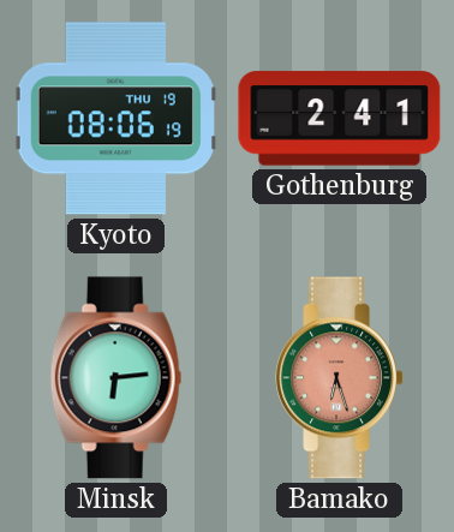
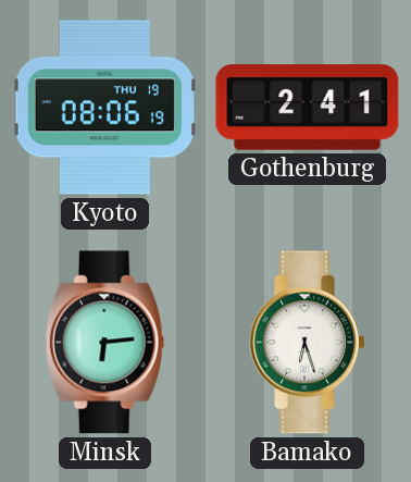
Bamako dial: salmon -> white (308, 343)
